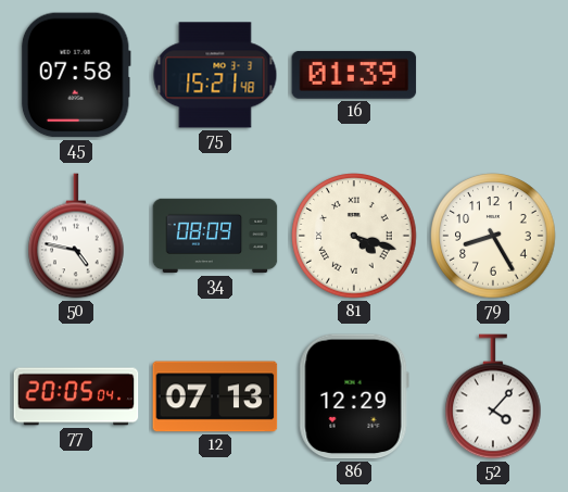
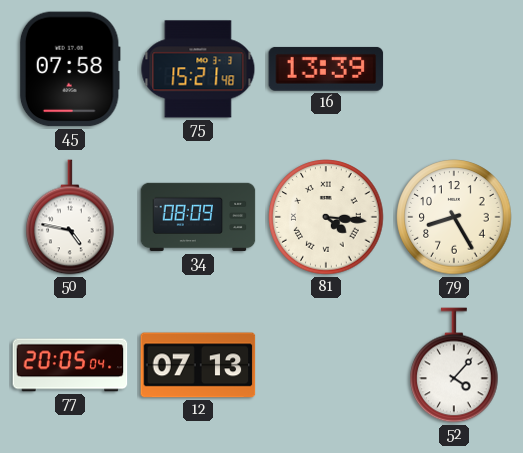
16: 01:39 -> 13:39 (326, 69)
81: 4:18 -> 4:16 (326, 217)
86: 12:29 -> none (354, 396)
